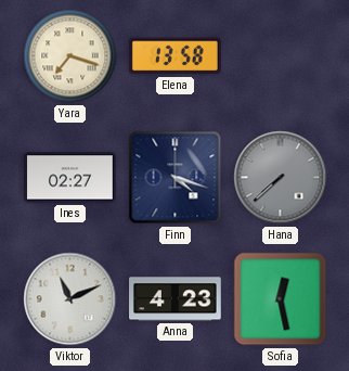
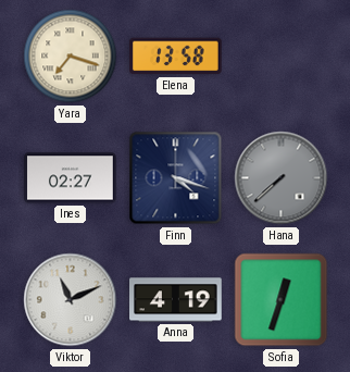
Anna: 4:23 -> 4:19 (176, 300)
Sofia: 12:28 -> 12:33 (282, 300)
